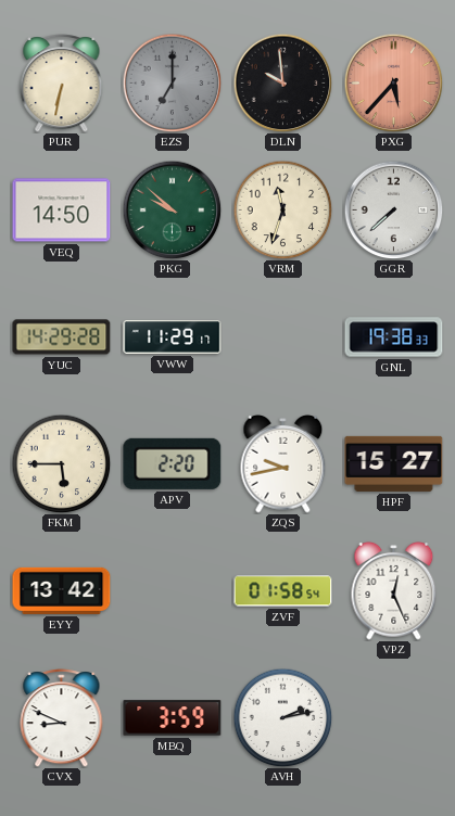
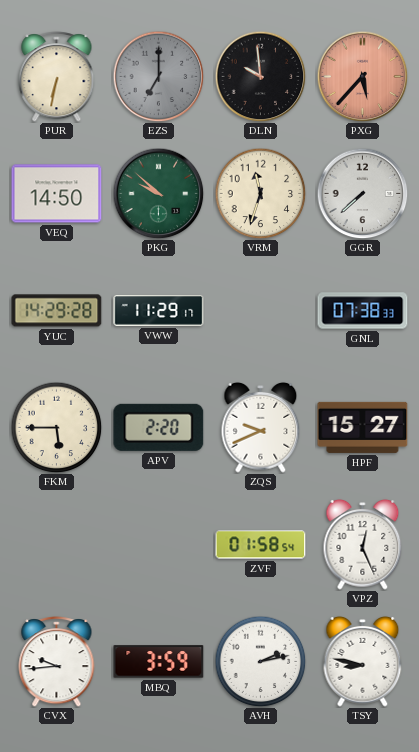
GNL: 19:38 -> 07:38 (363, 311)
ZQS: 9:43 -> 9:41 (261, 427)
EYY: 13:42 -> none (62, 590)
CVX: 8:49 -> 9:44 (57, 662)
TSY: none -> 8:47 (363, 661)
